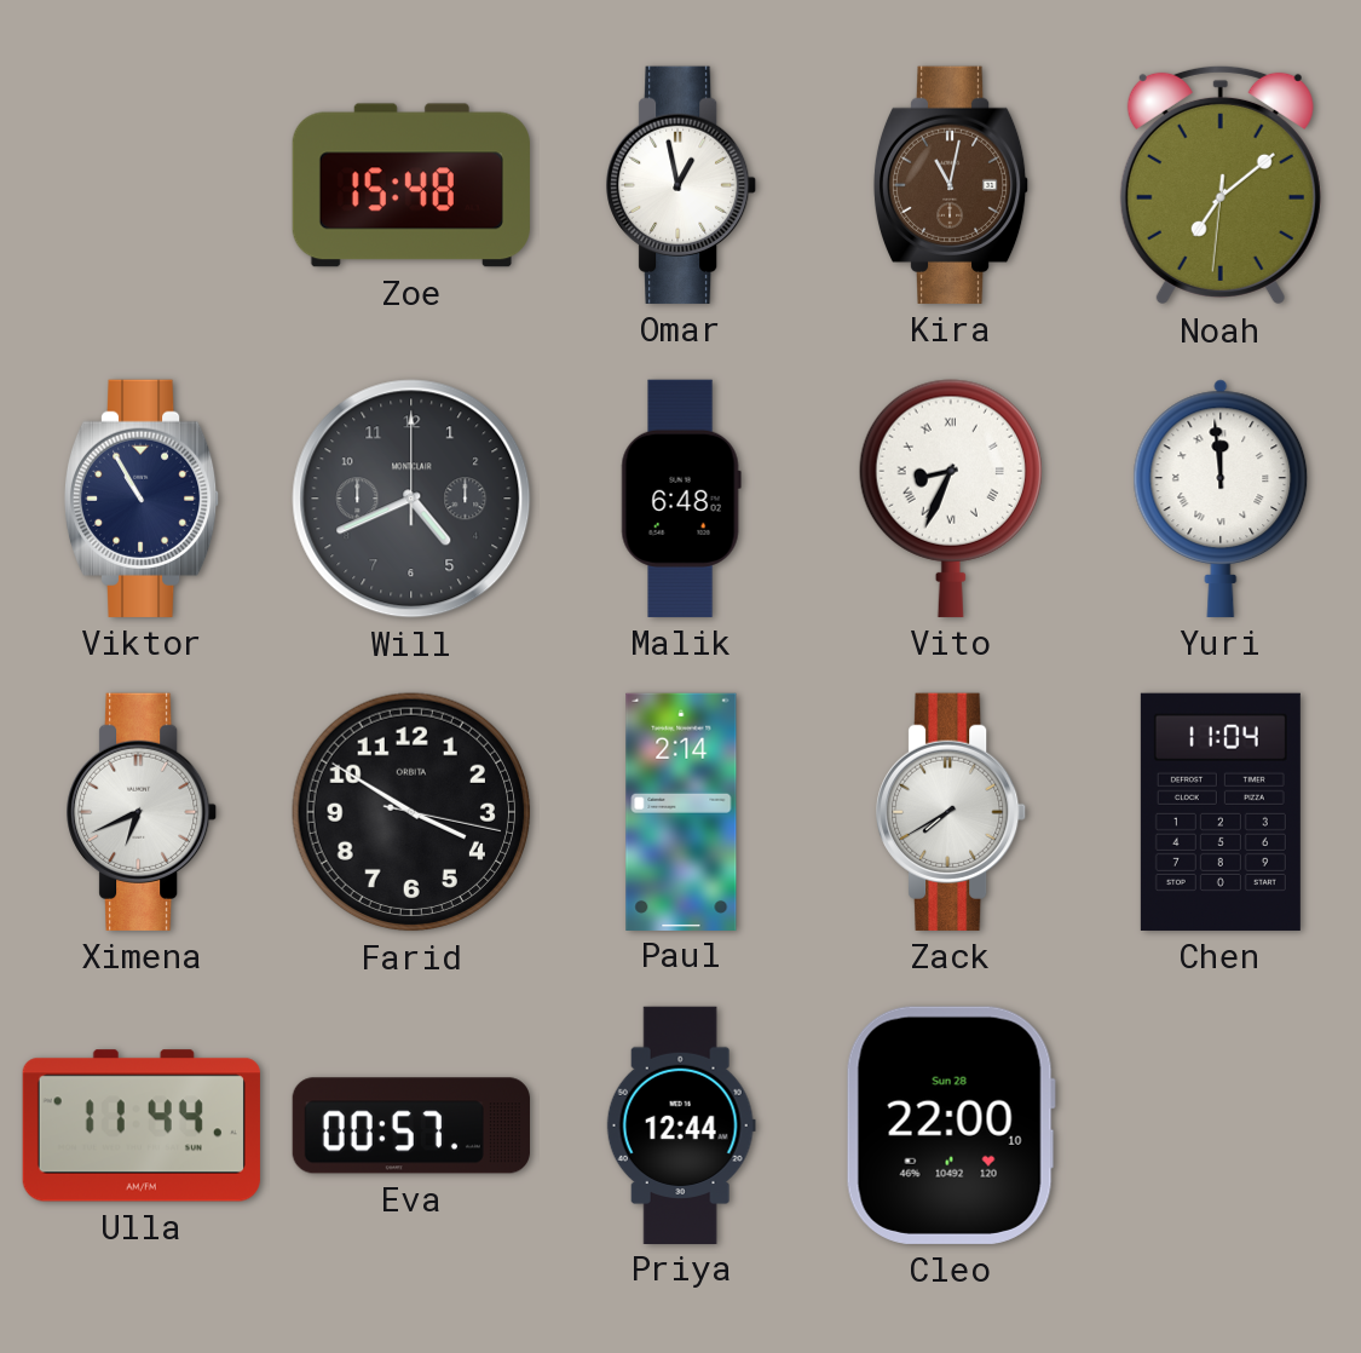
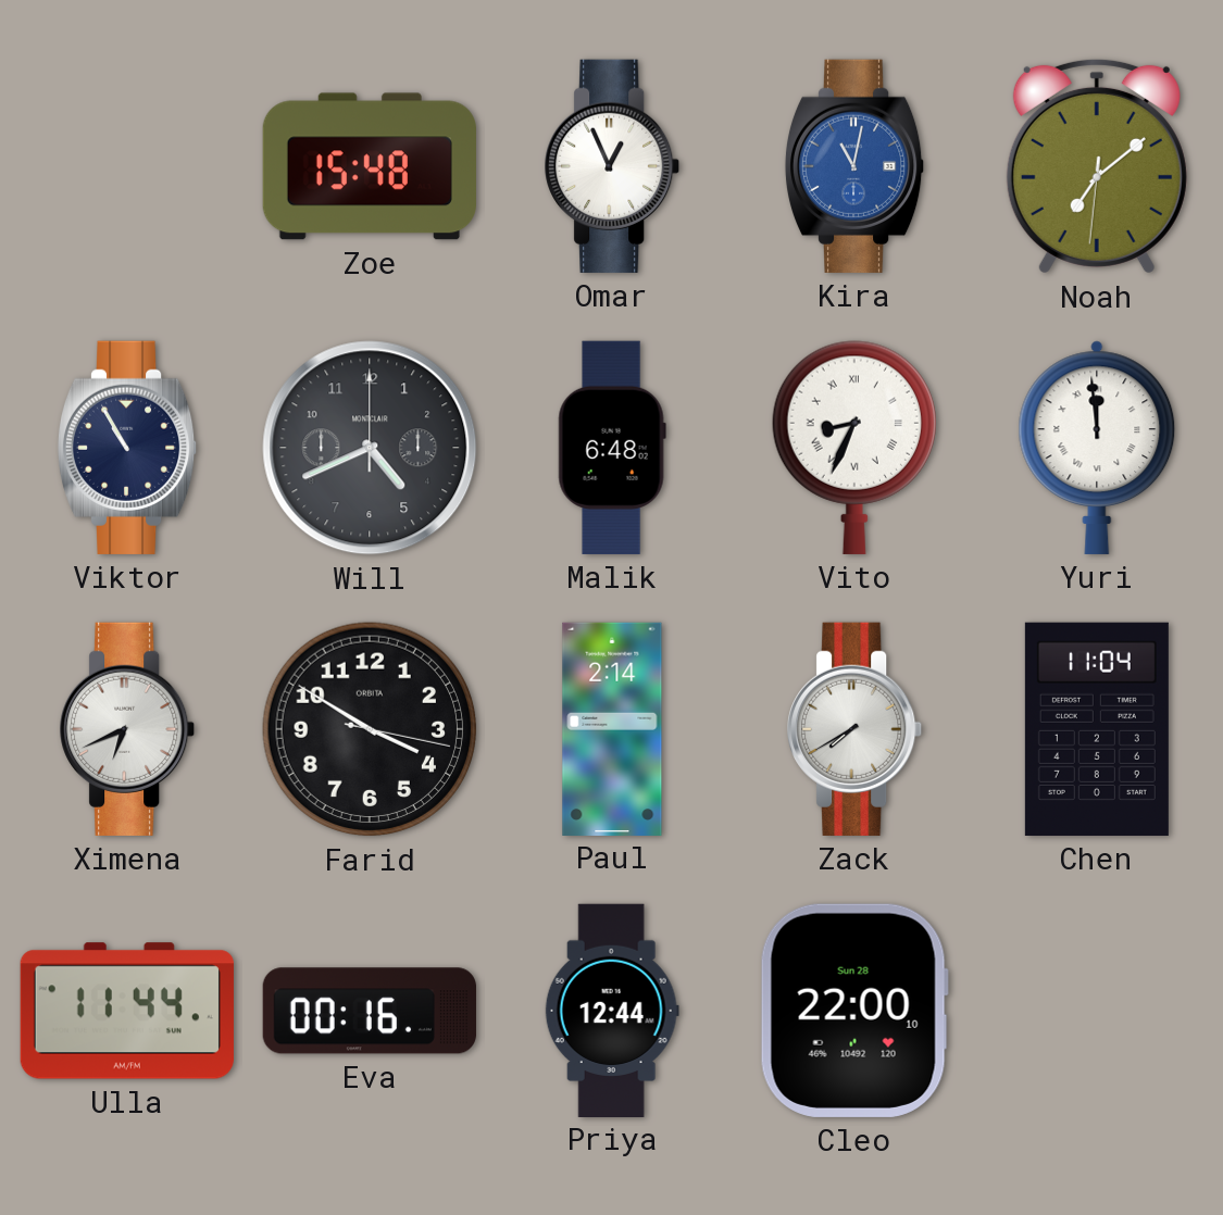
Omar: 12:58 -> 12:56 (613, 166)
Kira dial: brown -> blue (854, 166)
Eva: 00:57 -> 00:16 (370, 1011)
